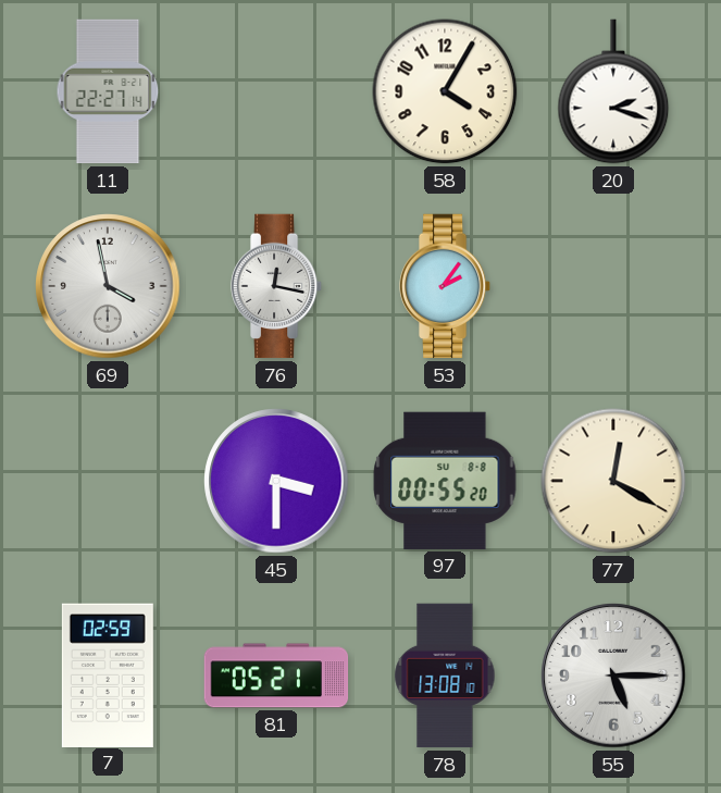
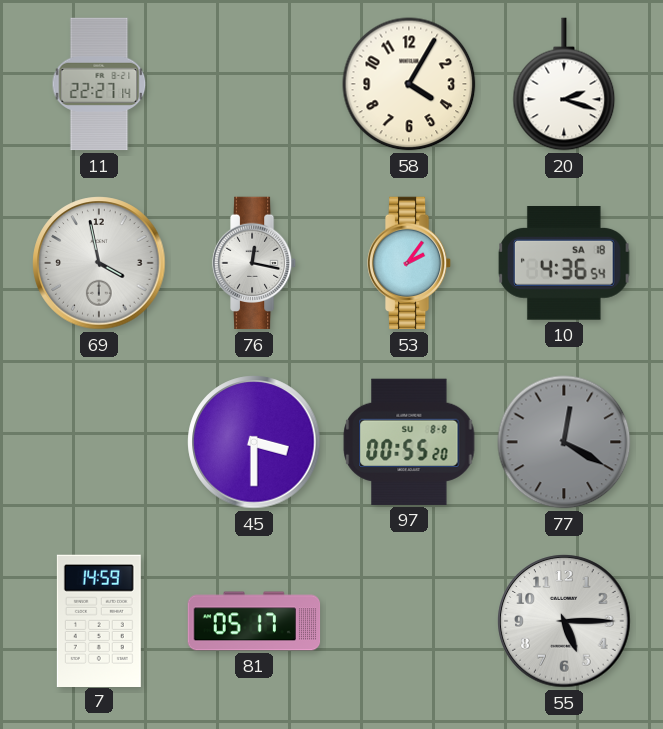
10: none -> 4:36 (564, 264)
77 dial: cream -> grey (564, 442)
7: 02:59 -> 14:59 (99, 620)
81: 05:21 -> 05:17 (254, 621)
78: 13:08 -> none (445, 676)
